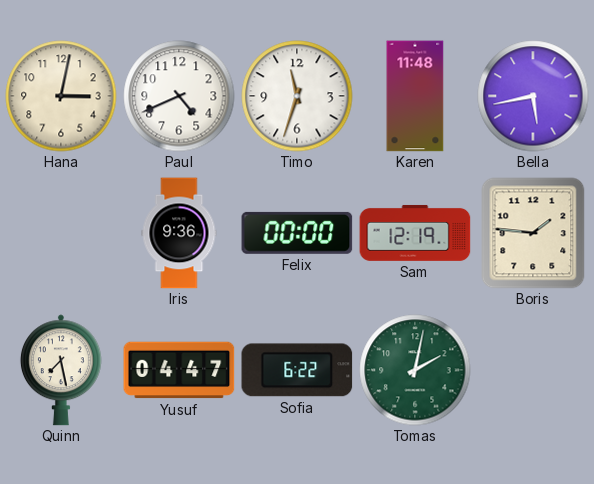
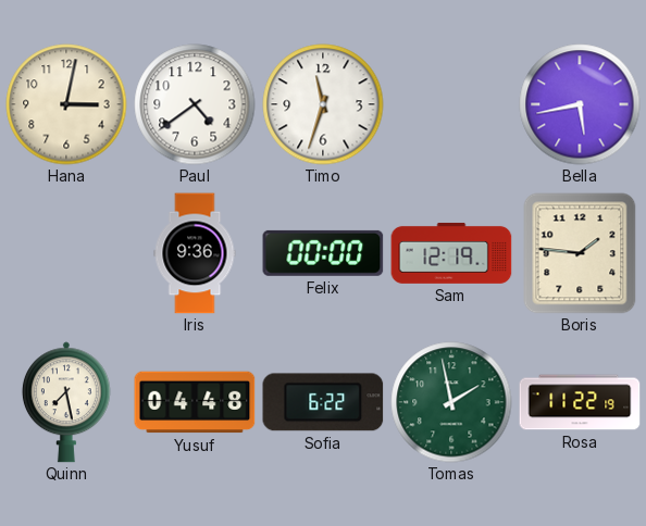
Paul: 4:41 -> 4:39 (195, 104)
Karen: 11:48 -> none (415, 96)
Yusuf: 04:47 -> 04:48 (195, 402)
Tomas: 2:02 -> 1:58 (451, 402)
Rosa: none -> 11:22 (580, 402)
